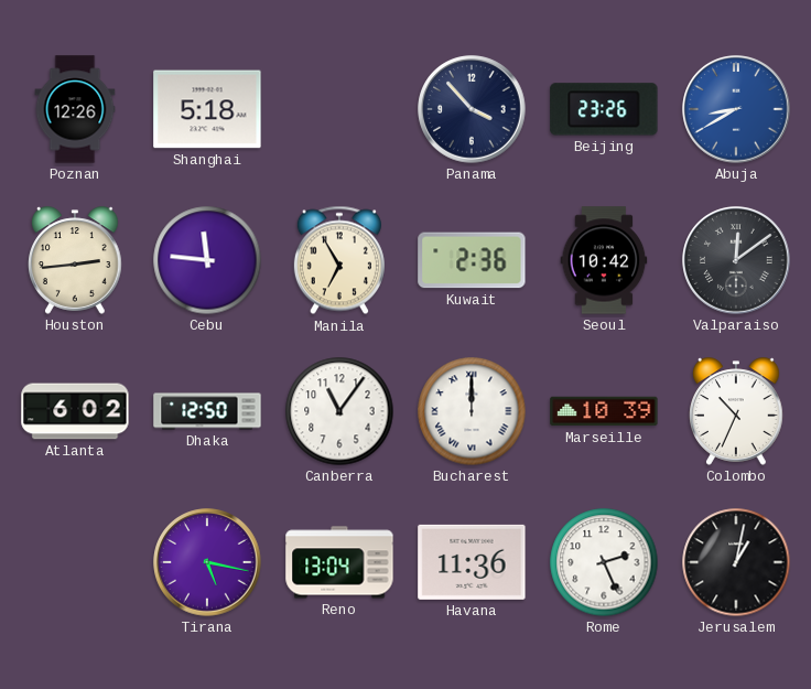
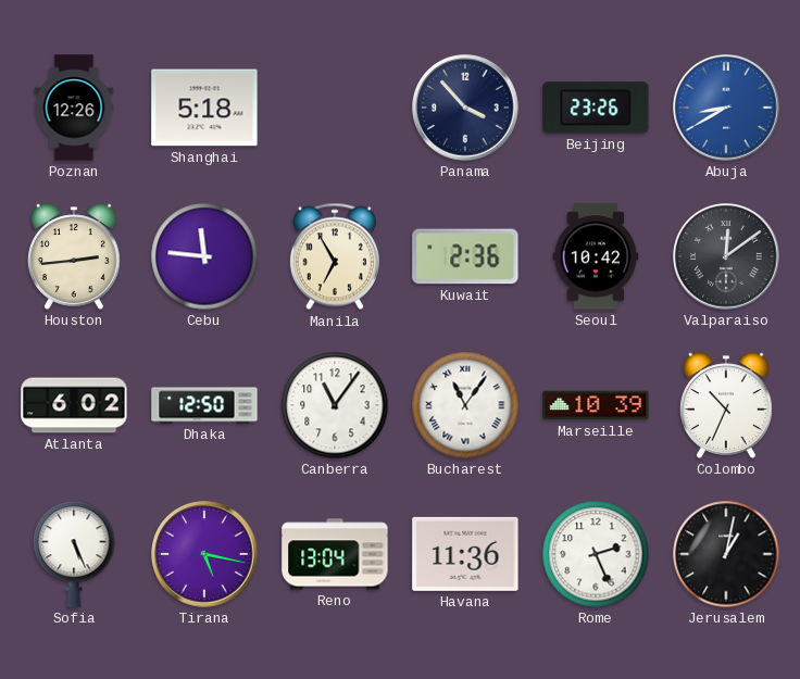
Bucharest: 12:00 -> 11:06 (465, 405)
Sofia: none -> 5:26 (74, 554)
